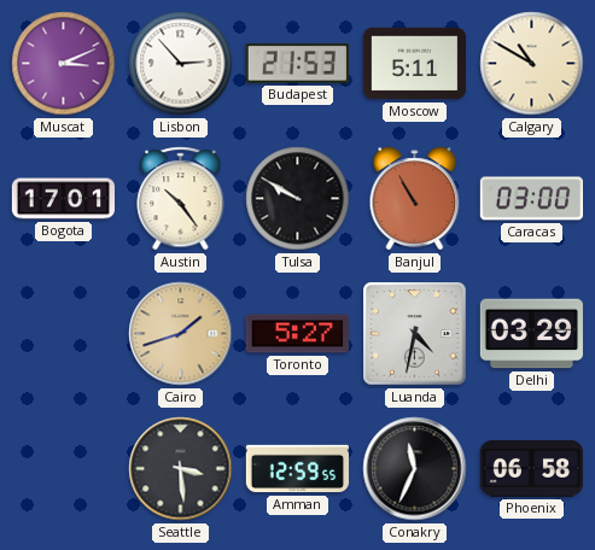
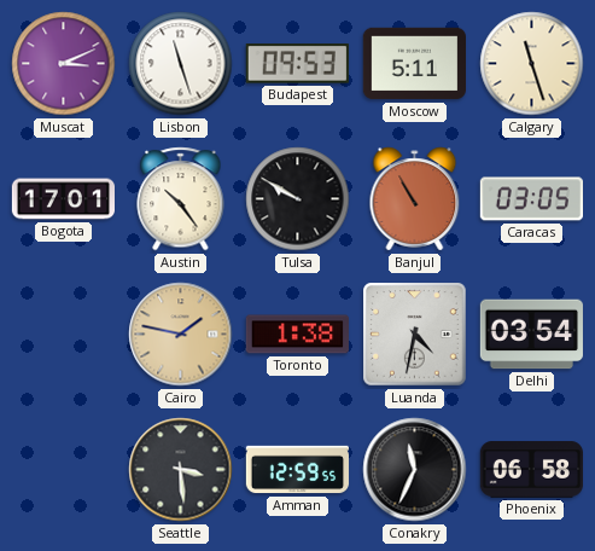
Lisbon: 2:53 -> 11:27 (181, 64)
Budapest: 21:53 -> 09:53 (297, 64)
Calgary: 10:50 -> 11:27 (532, 64)
Caracas: 03:00 -> 03:05 (531, 199)
Cairo: 1:42 -> 1:47 (181, 335)
Toronto: 5:27 -> 1:38 (297, 335)
Delhi: 03:29 -> 03:54 (531, 335)
